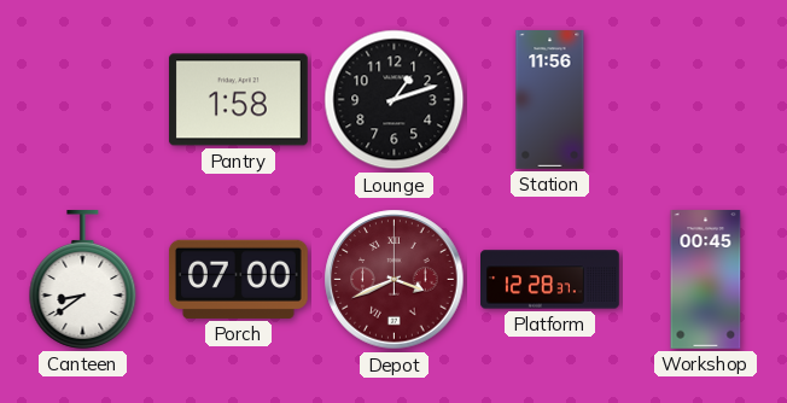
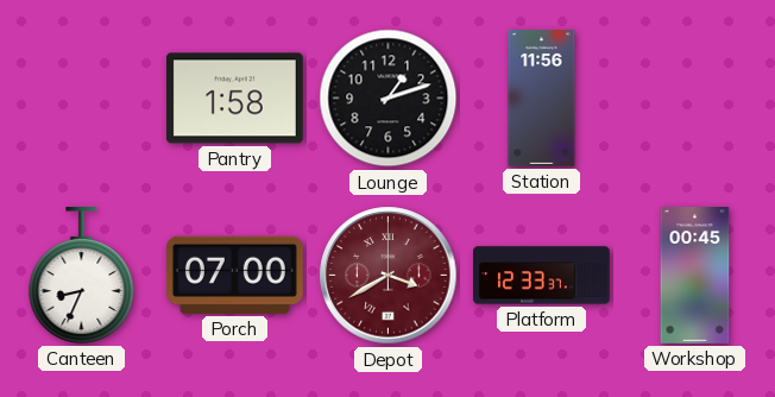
Canteen: 8:39 -> 8:34 (82, 276)
Depot: 3:41 -> 3:40 (389, 276)
Platform: 12:28 -> 12:33 (542, 276)
